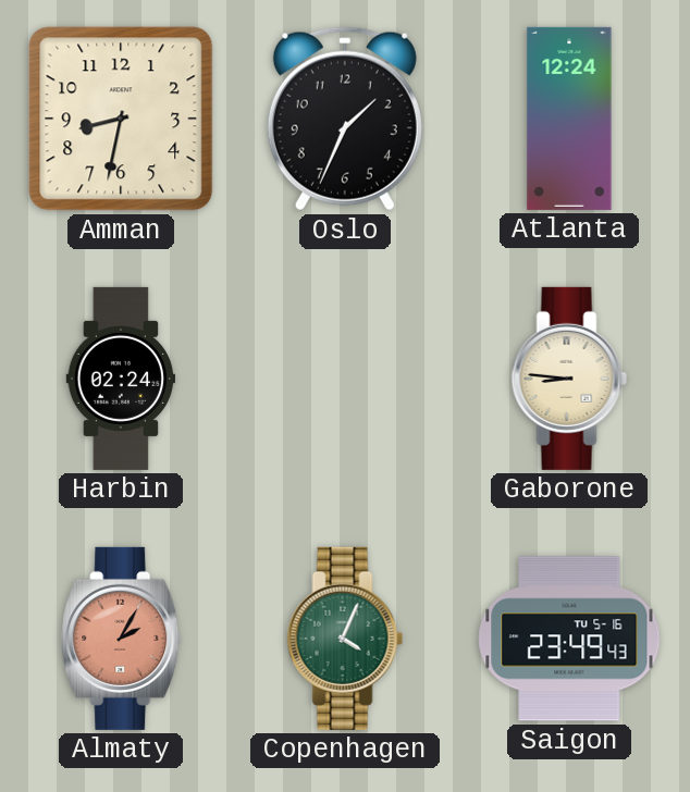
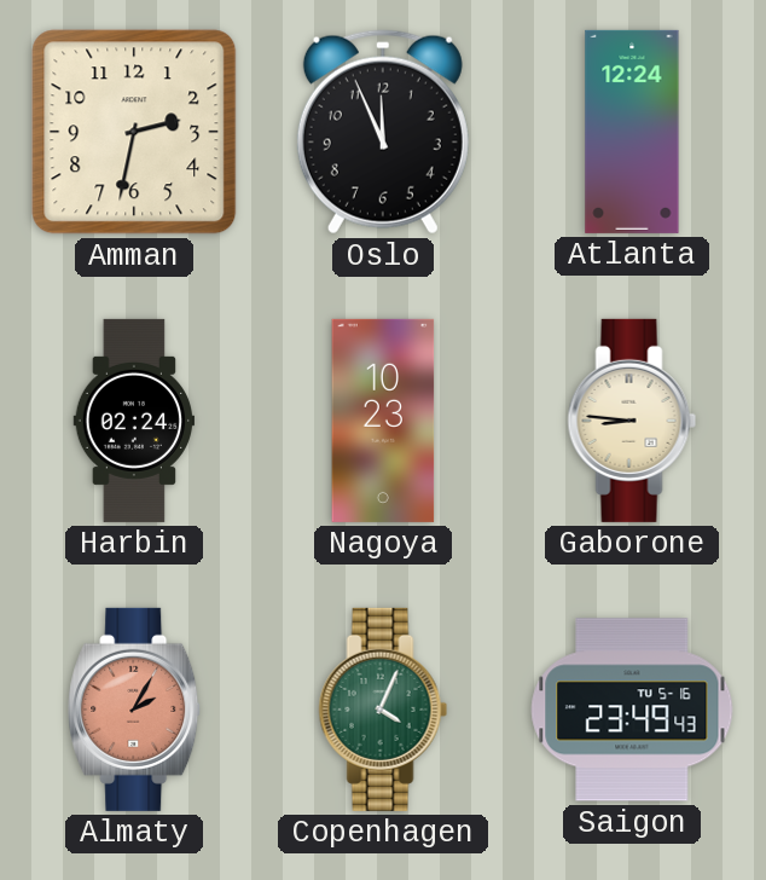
Amman: 8:32 -> 2:32 (134, 132)
Oslo: 1:34 -> 11:56 (383, 132)
Nagoya: none -> 10:23 (383, 421)
